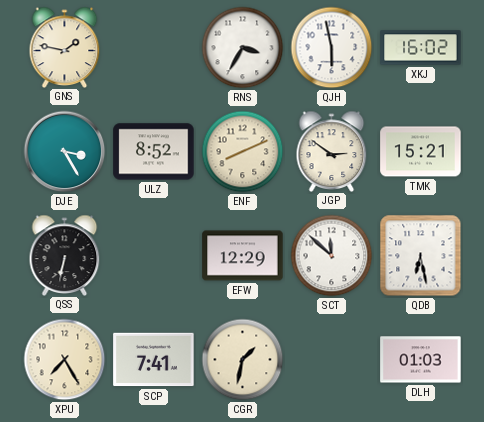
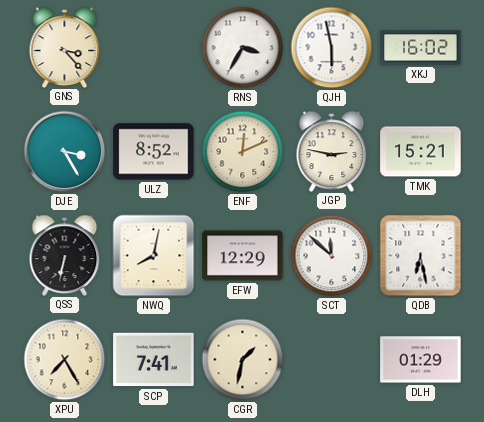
GNS: 1:47 -> 3:23 (65, 47)
ENF: 8:11 -> 12:11 (243, 152)
JGP: 2:51 -> 2:47 (332, 151)
NWQ: none -> 8:02 (154, 256)
DLH: 01:03 -> 01:29 (421, 360)
